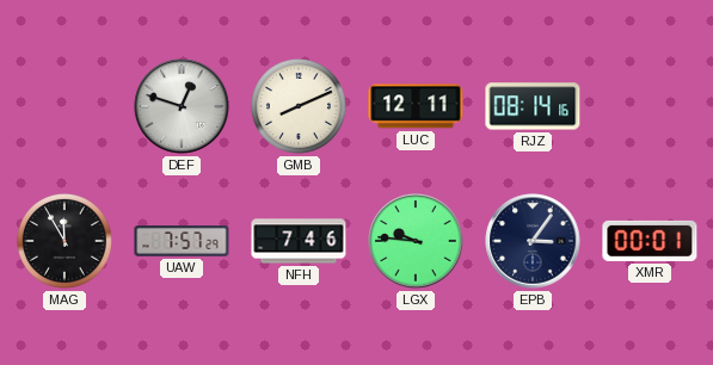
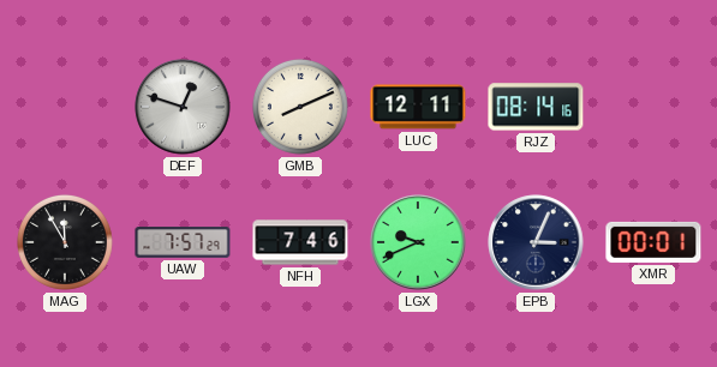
LGX: 9:46 -> 9:41 (418, 242)
EPB: 3:06 -> 3:04 (536, 242)
